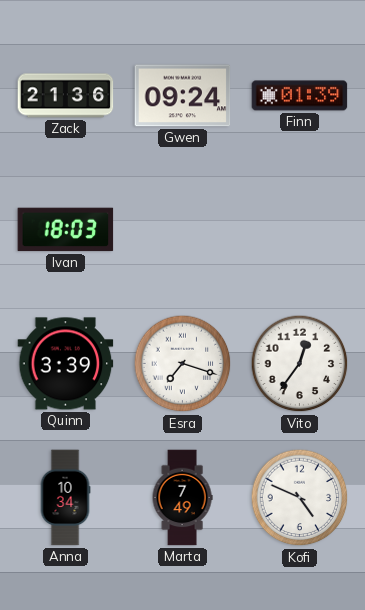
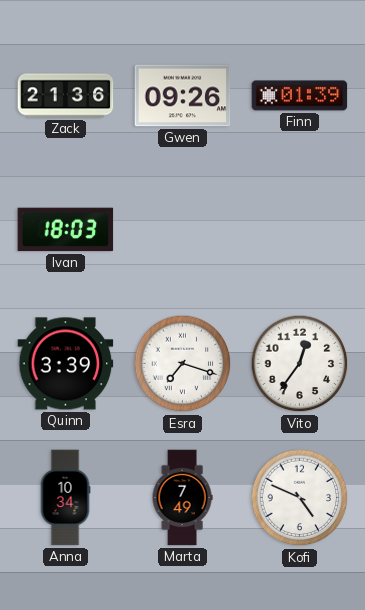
Gwen: 09:24 -> 09:26 (183, 96)
